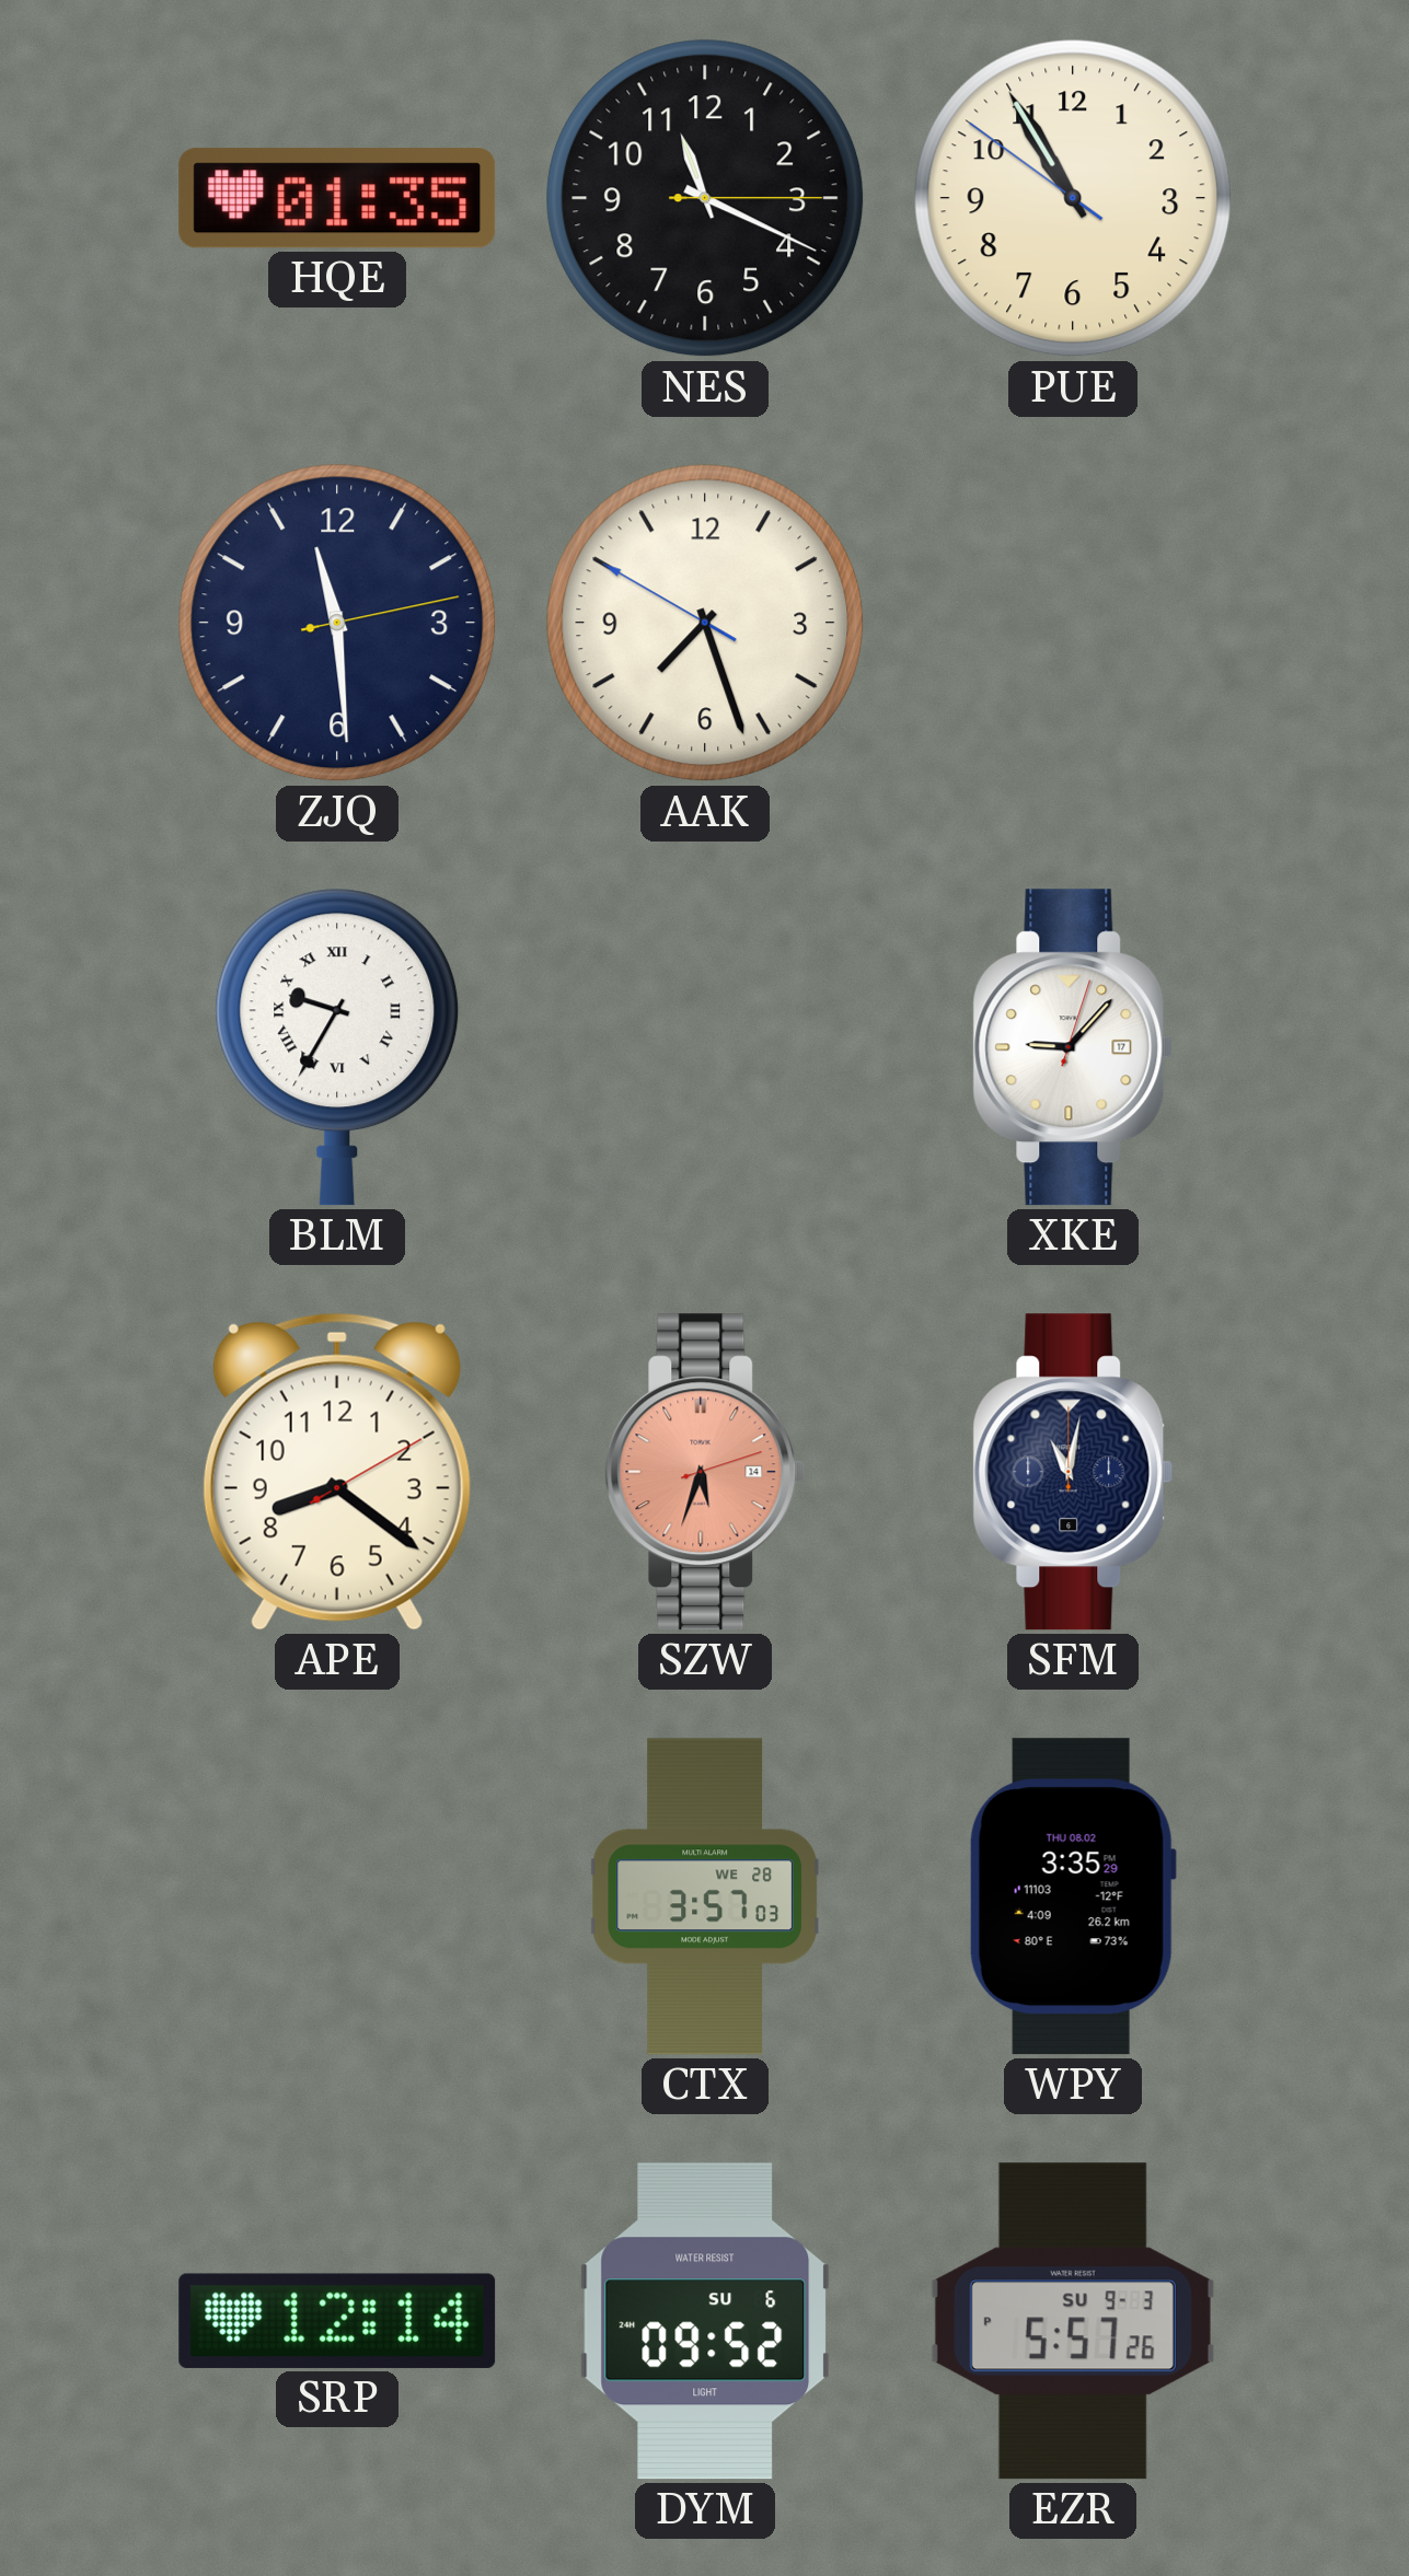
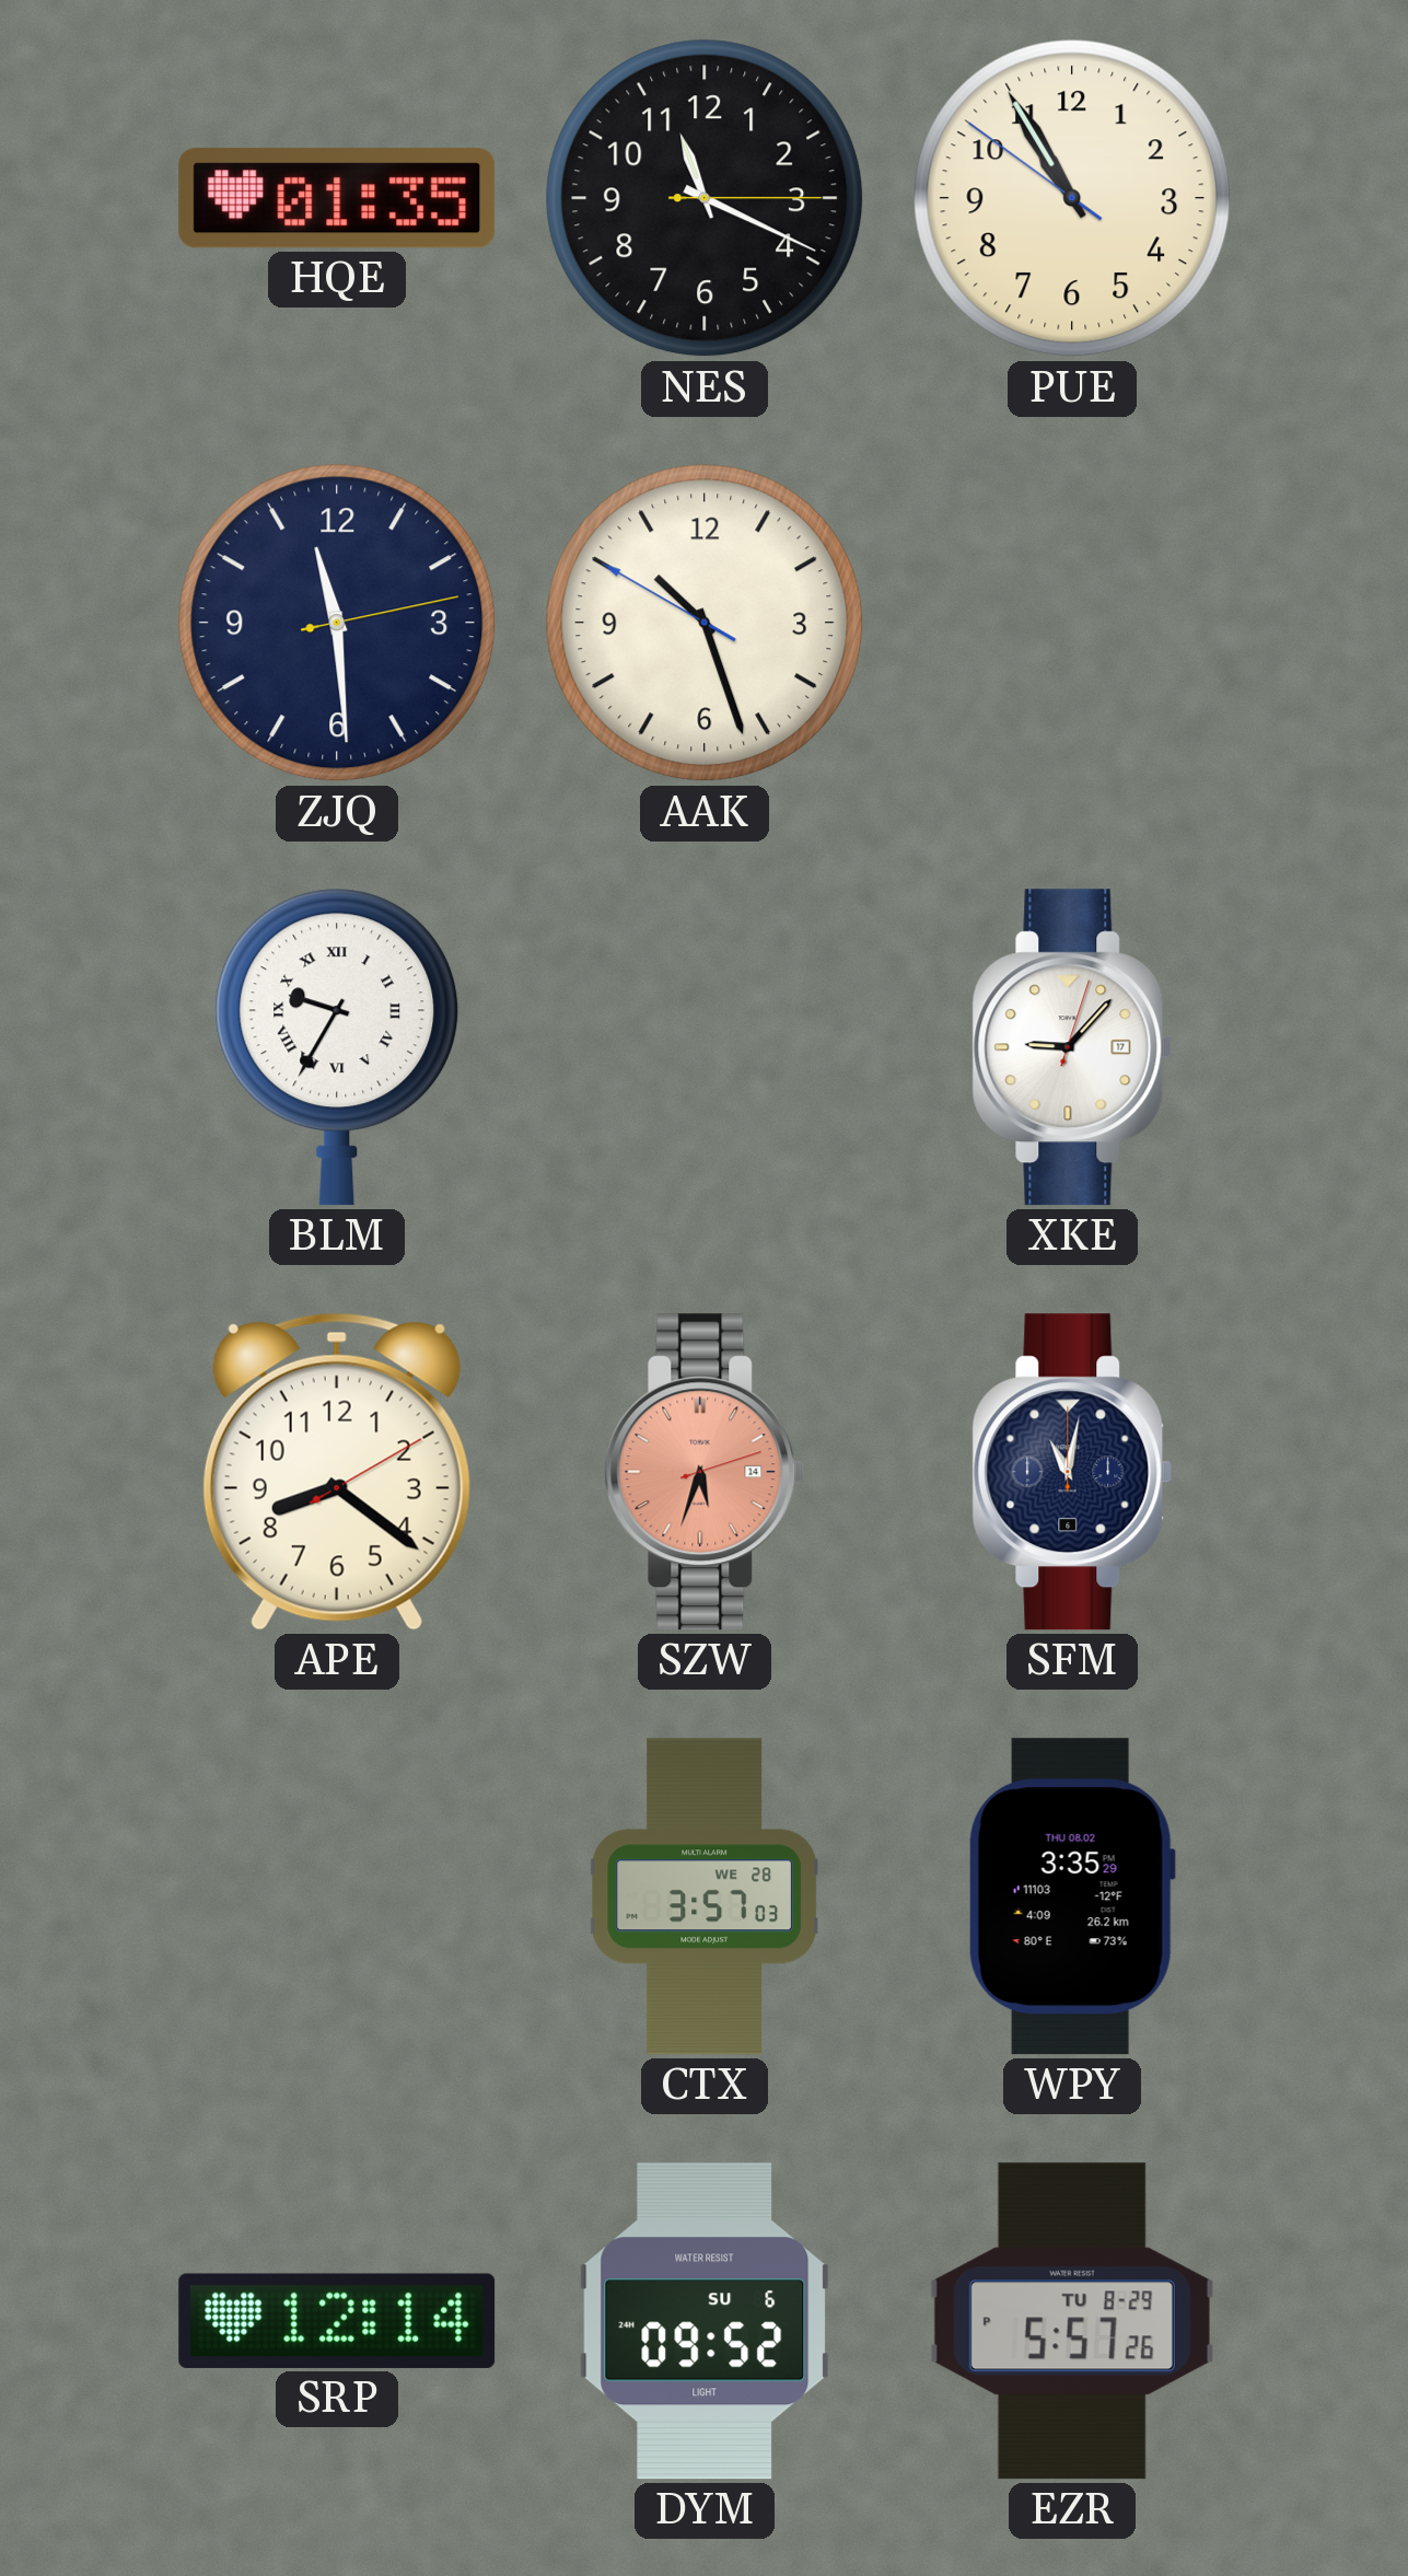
AAK: 7:26 -> 10:26 (705, 623)
EZR date: SU 9-3 -> TU 8-29 (1072, 2321)
